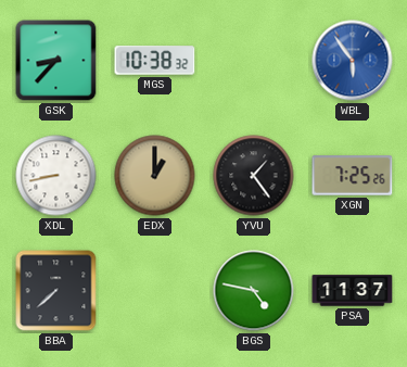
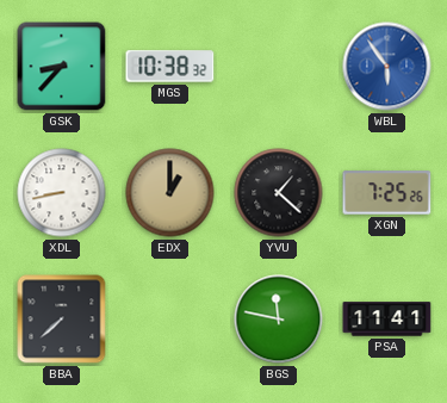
YVU: 1:24 -> 1:22 (279, 193)
BGS: 4:47 -> 11:47 (279, 320)
PSA: 11:37 -> 11:41 (387, 320)
